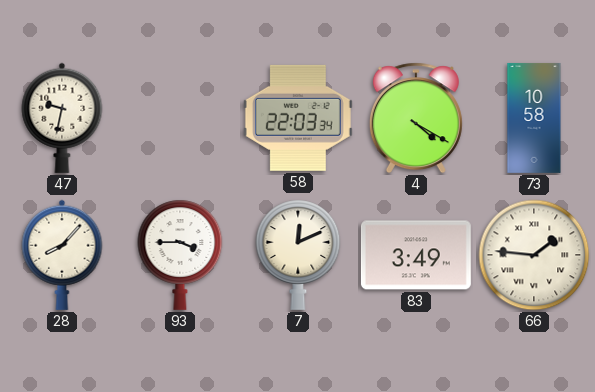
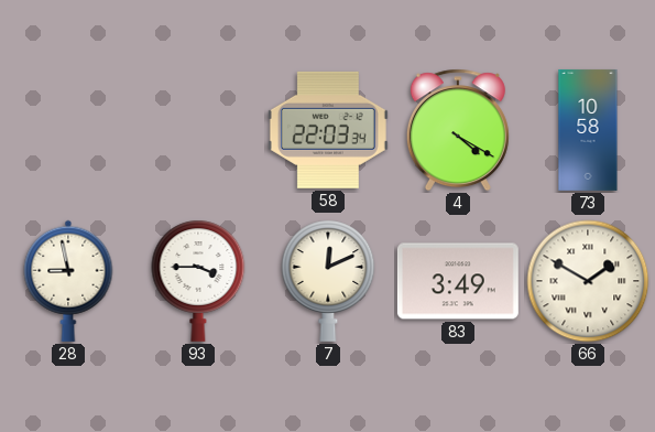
47: 9:32 -> none (62, 118)
28: 8:07 -> 8:58 (68, 281)
66: 1:46 -> 1:50 (588, 281)
